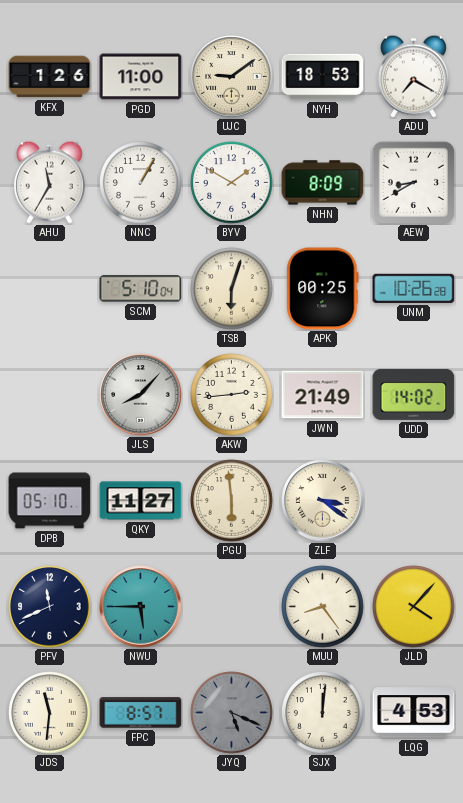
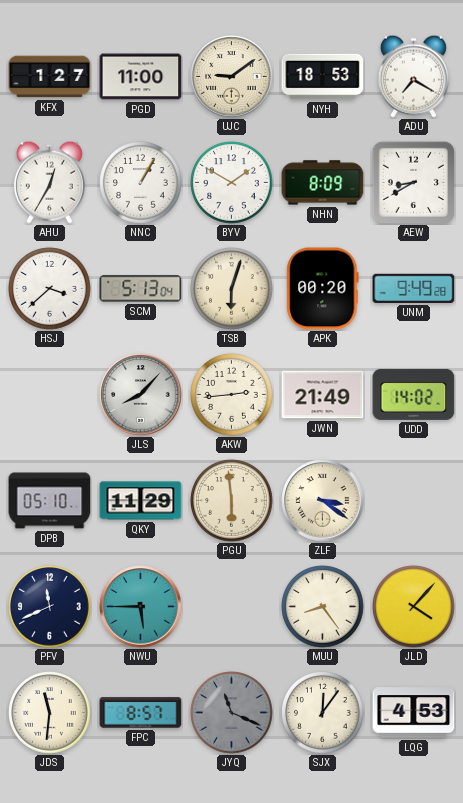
KFX: 1:26 -> 1:27 (50, 77)
AHU: 11:35 -> 12:35 (49, 182)
HSJ: none -> 3:38 (50, 289)
SCM: 5:10 -> 5:13 (141, 289)
APK: 00:25 -> 00:20 (323, 289)
UNM: 10:26 -> 9:49 (414, 288)
QKY: 11:27 -> 11:29 (141, 501)
JYQ: 5:19 -> 11:19 (232, 713)
SJX: 12:01 -> 12:06 (323, 713)
